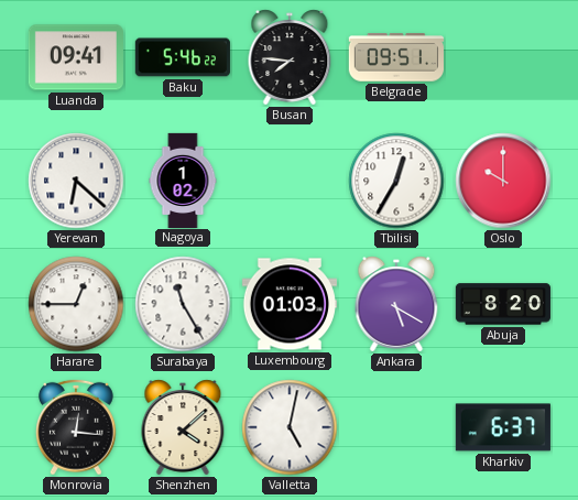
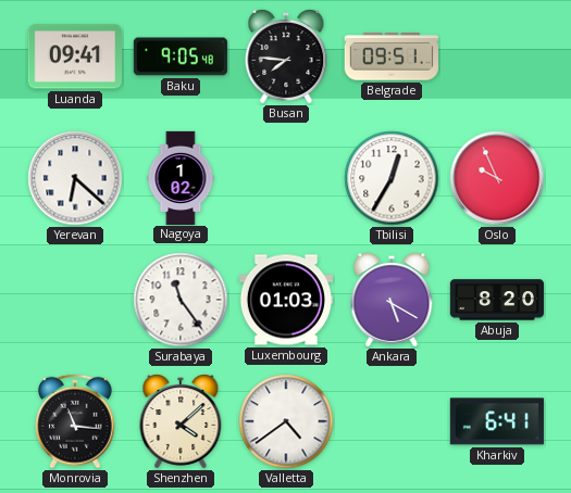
Baku: 5:46 -> 9:05 (181, 56)
Oslo: 10:00 -> 9:56 (497, 178)
Harare: 12:45 -> none (76, 304)
Surabaya: 11:25 -> 11:24 (181, 300)
Monrovia: 12:16 -> 11:16 (76, 421)
Valletta: 5:02 -> 4:39 (286, 421)
Kharkiv: 6:37 -> 6:41 (497, 421)
